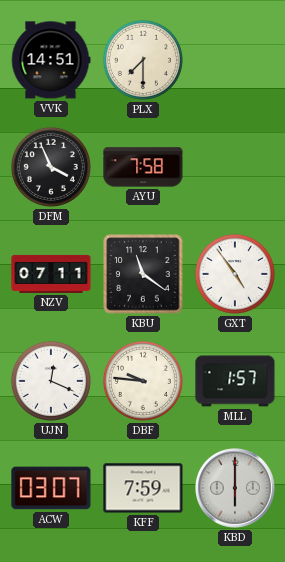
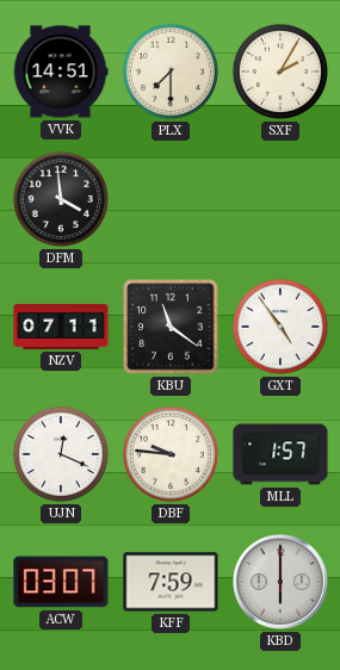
SXF: none -> 2:05 (280, 72)
DFM: 3:56 -> 3:59 (61, 199)
AYU: 7:58 -> none (143, 167)
